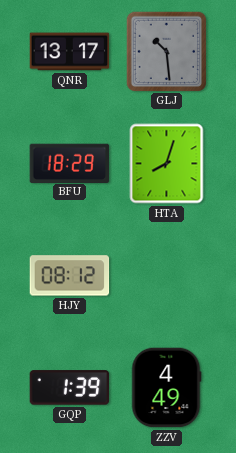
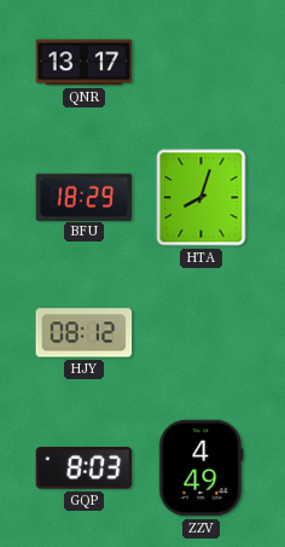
GLJ: 10:29 -> none (166, 51)
GQP: 1:39 -> 8:03 (85, 469)
